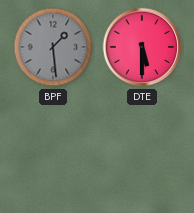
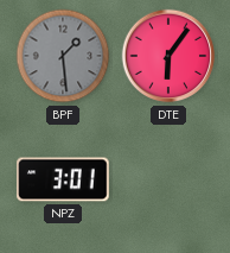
DTE: 5:30 -> 6:06 (168, 56)
NPZ: none -> 3:01 (63, 179)
